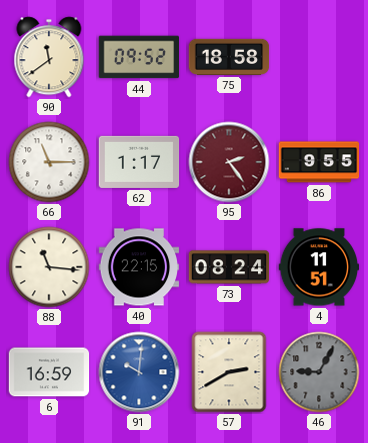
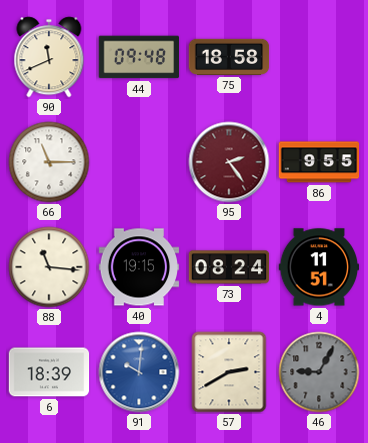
90: 11:39 -> 11:41 (49, 57)
44: 09:52 -> 09:48 (138, 57)
62: 1:17 -> none (139, 162)
40: 22:15 -> 19:15 (139, 267)
6: 16:59 -> 18:39 (49, 372)
